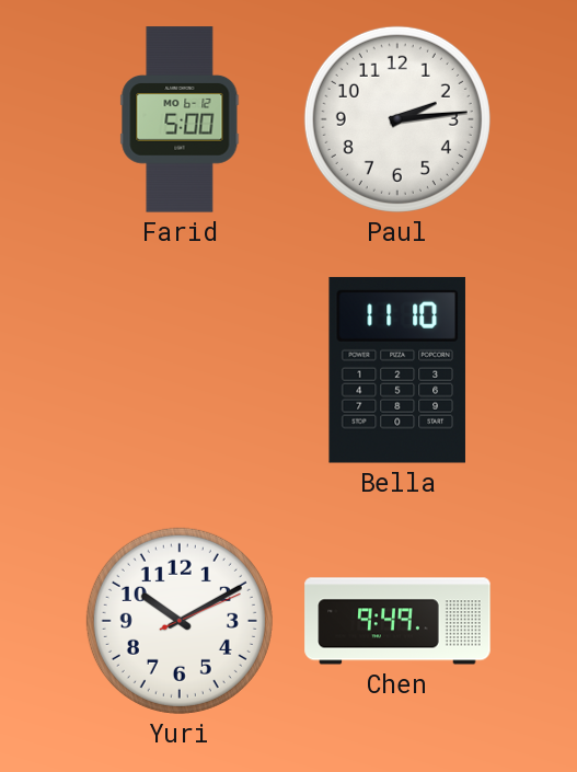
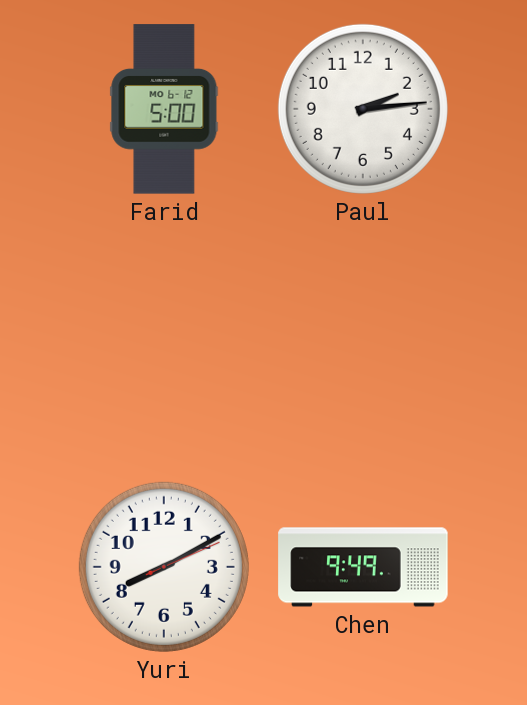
Bella: 11:10 -> none (397, 370)
Yuri: 10:10 -> 8:10 (164, 567)
